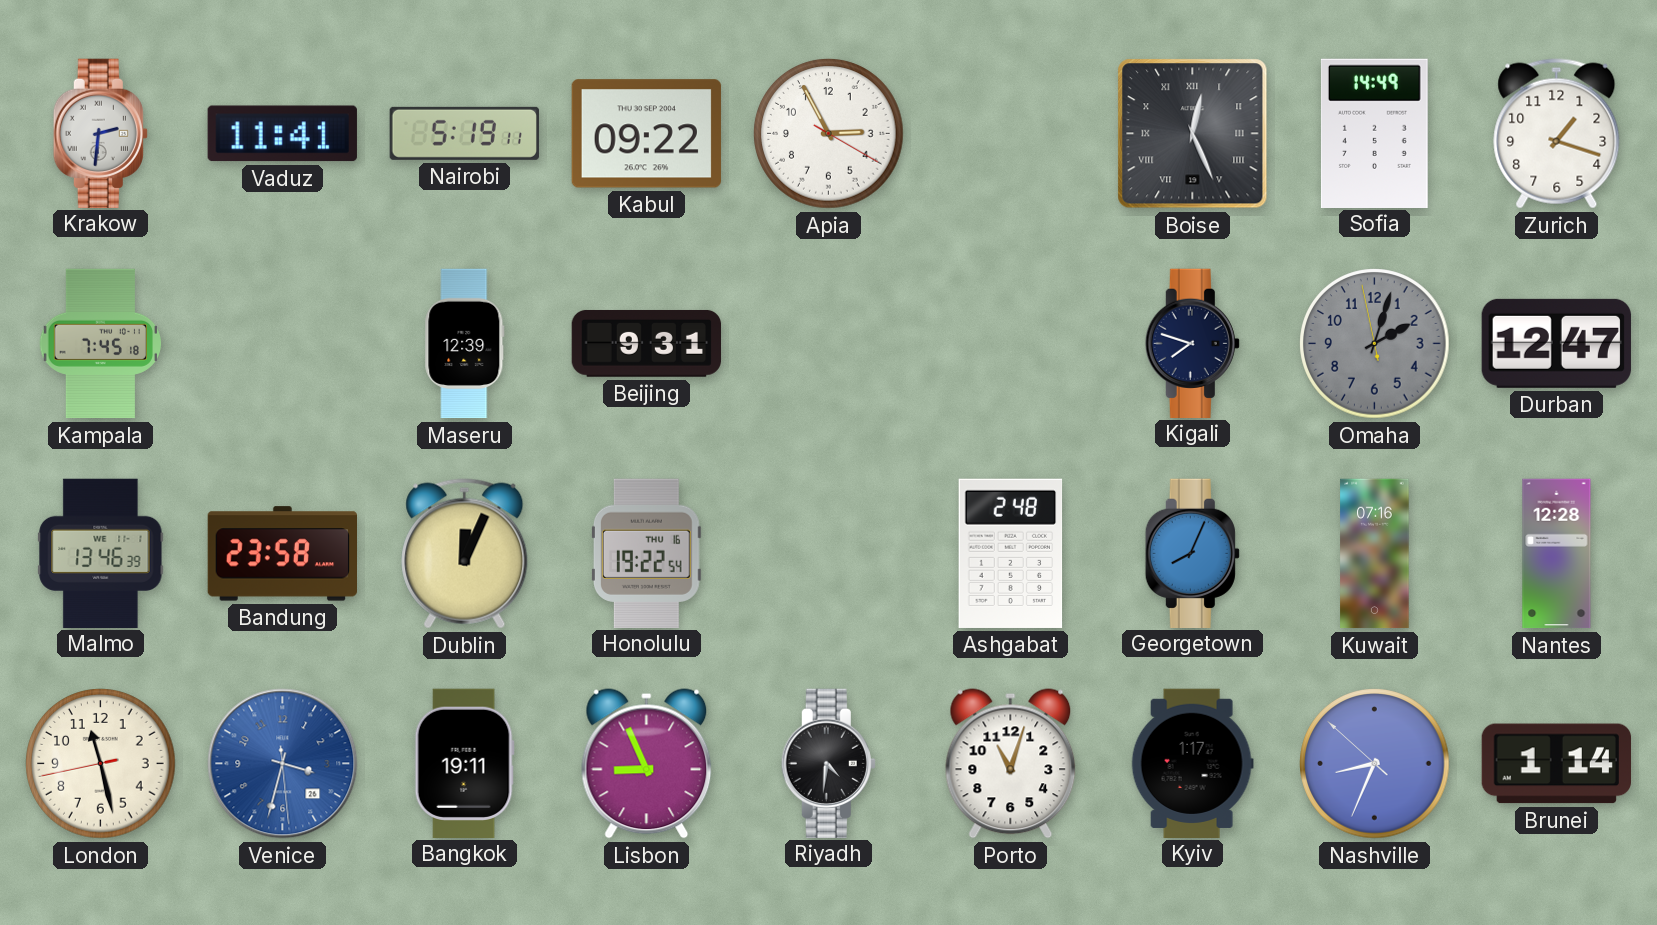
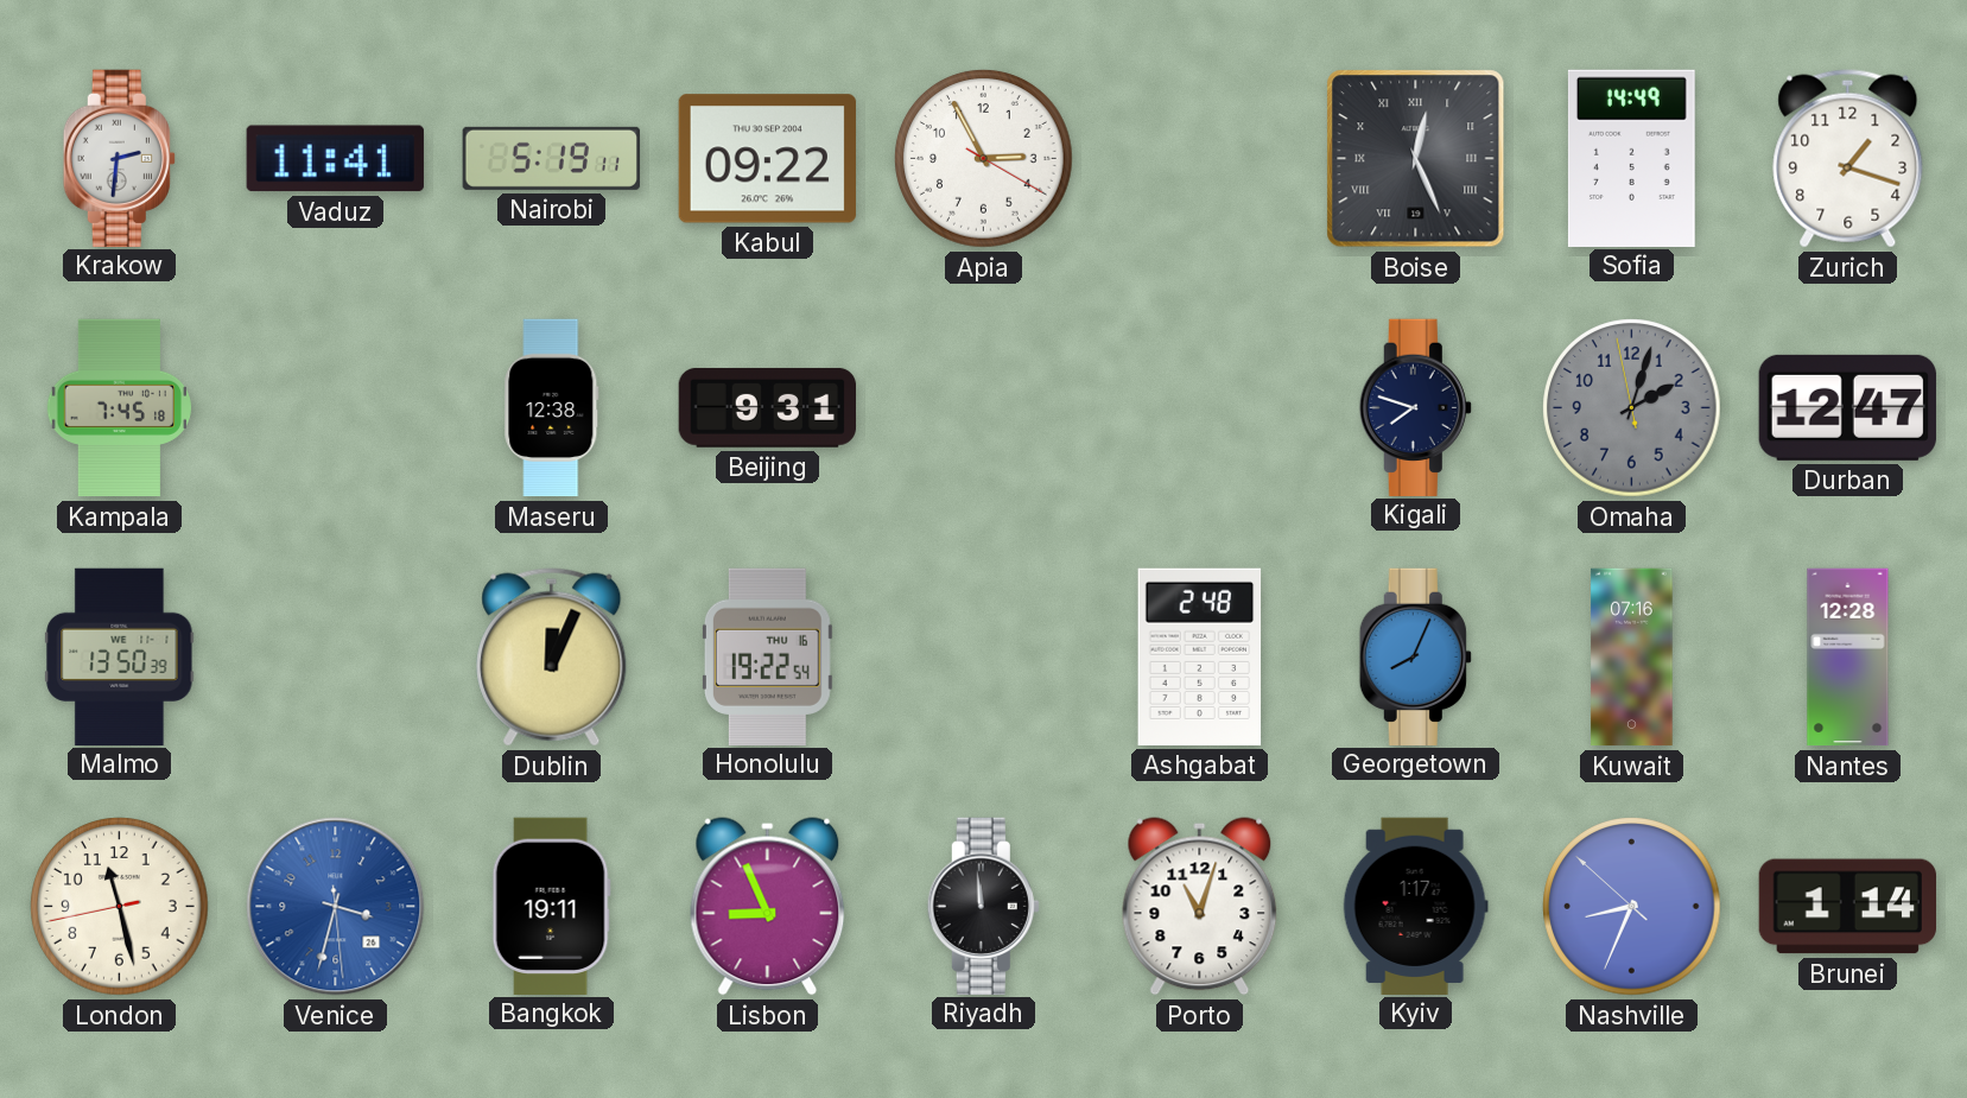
Maseru: 12:39 -> 12:38 (552, 408)
Malmo: 13:46 -> 13:50 (120, 656)
Bandung: 23:58 -> none (282, 554)
Riyadh: 4:31 -> 11:59 (983, 906)
